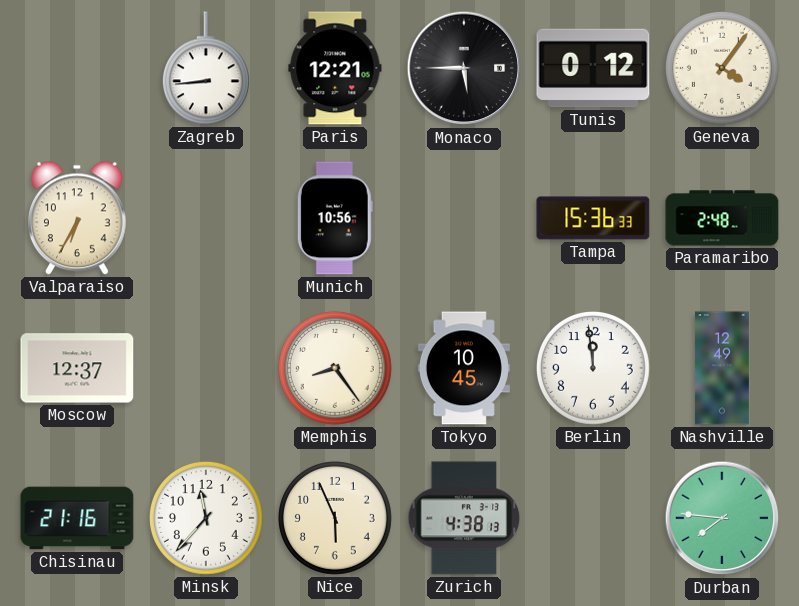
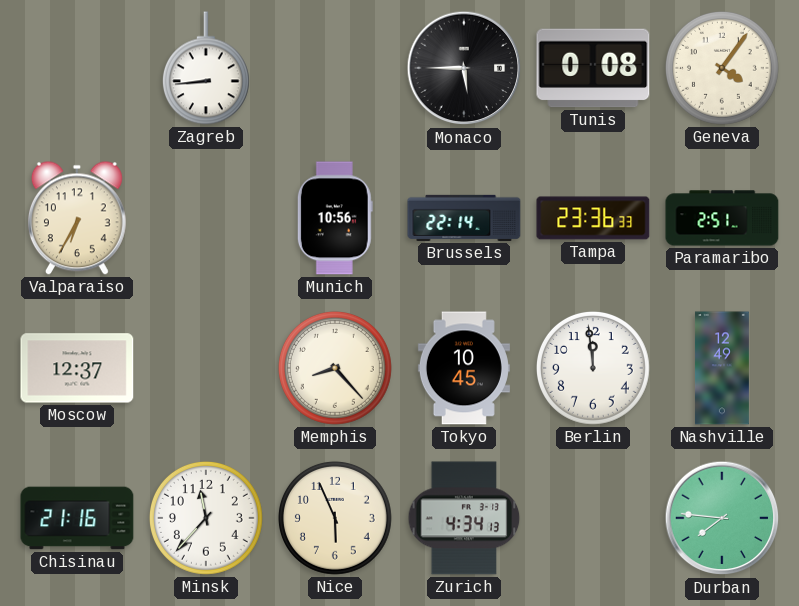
Paris: 12:21 -> none (335, 68)
Tunis: 0:12 -> 0:08 (593, 68)
Brussels: none -> 22:14 (464, 218)
Tampa: 15:36 -> 23:36 (593, 218)
Paramaribo: 2:48 -> 2:51 (722, 218)
Memphis: 8:24 -> 8:23 (335, 368)
Zurich: 4:38 -> 4:34 (464, 518)
